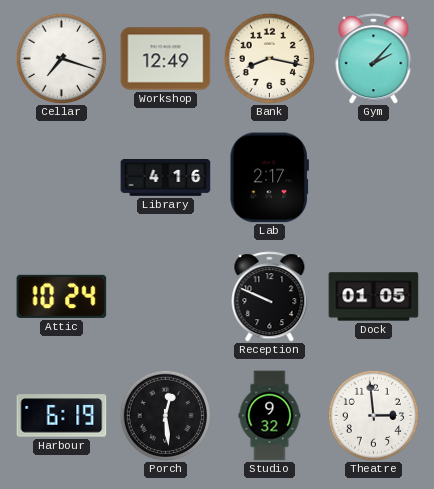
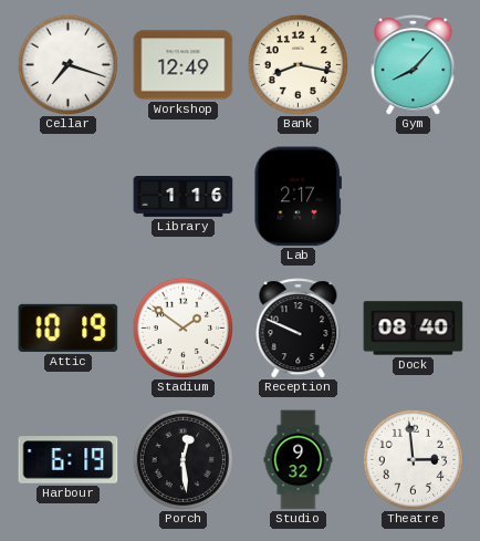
Gym: 2:07 -> 8:07 (414, 65)
Library: 4:16 -> 1:16 (184, 197)
Attic: 10:24 -> 10:19 (69, 327)
Stadium: none -> 1:51 (182, 327)
Dock: 01:05 -> 08:40 (414, 329)
